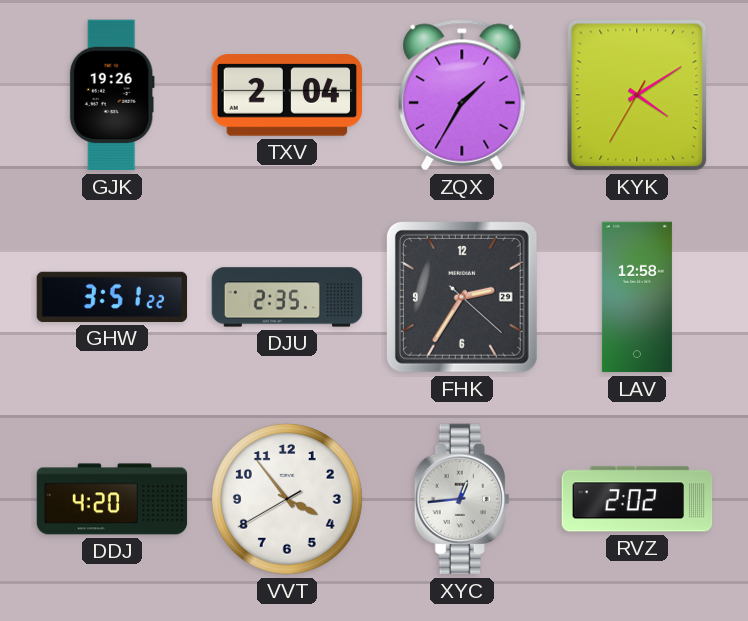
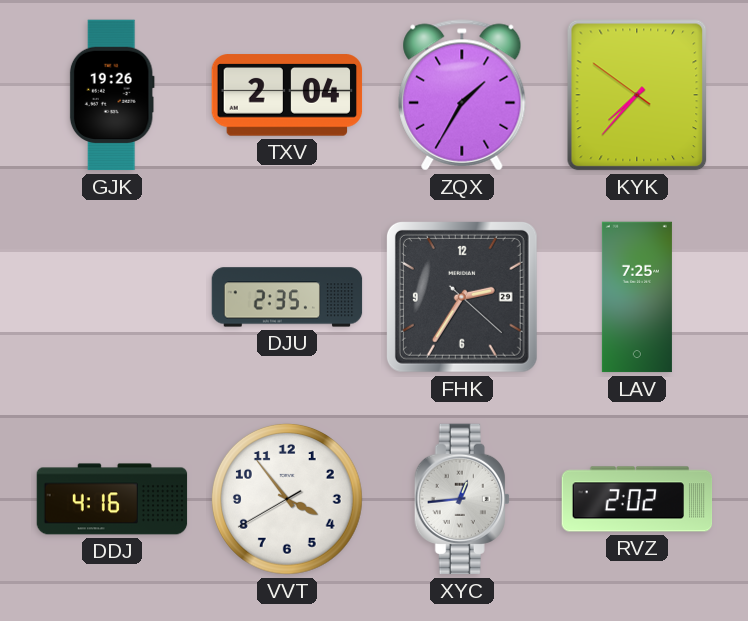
KYK: 4:09 -> 7:36 (637, 95)
GHW: 3:51 -> none (112, 297)
LAV: 12:58 -> 7:25 (637, 297)
DDJ: 4:20 -> 4:16 (112, 499)
